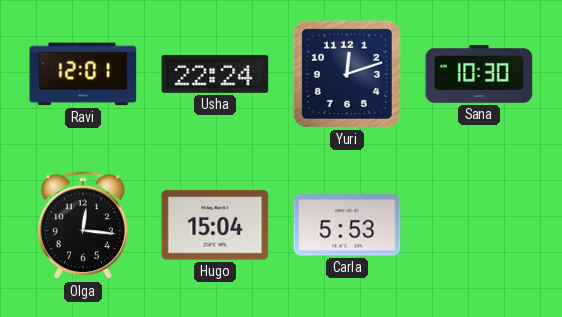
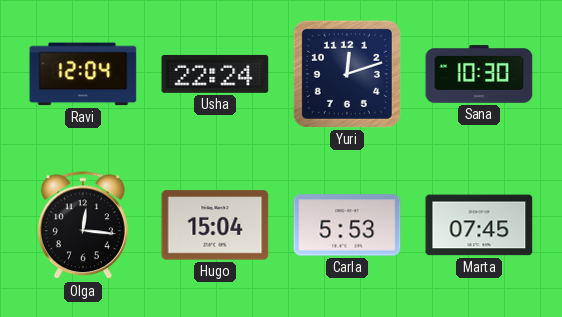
Ravi: 12:01 -> 12:04 (83, 74)
Marta: none -> 07:45 (479, 225)
